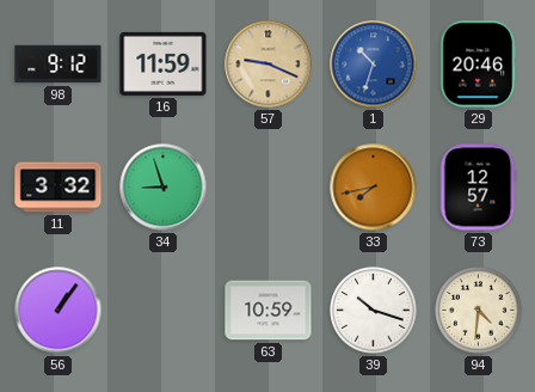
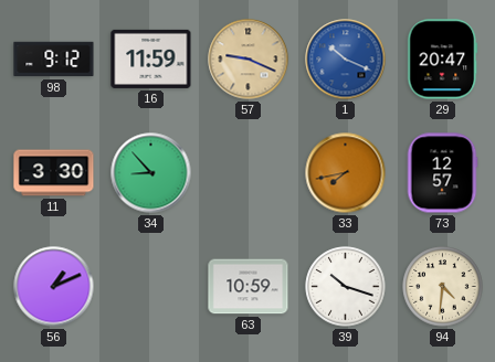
1: 10:33 -> 10:19 (346, 60)
29: 20:46 -> 20:47 (443, 60)
11: 3:32 -> 3:30 (54, 173)
34: 8:57 -> 8:53 (151, 173)
56: 1:06 -> 1:11 (54, 287)
